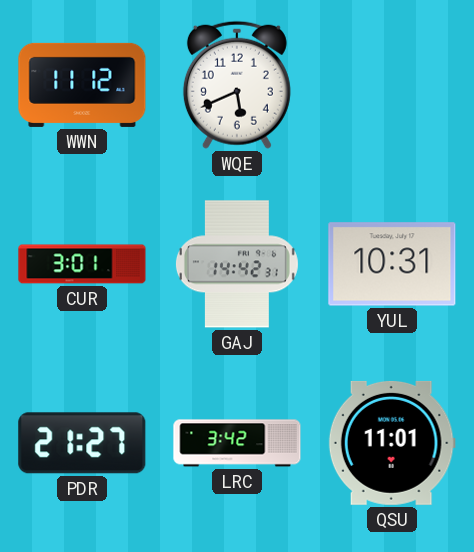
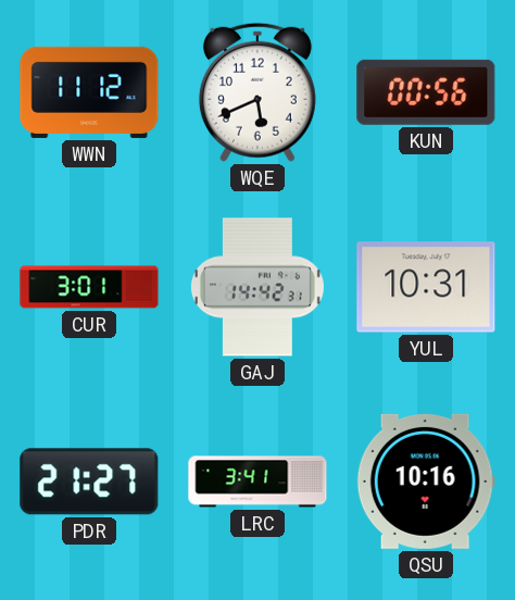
KUN: none -> 00:56 (426, 92)
LRC: 3:42 -> 3:41 (257, 482)
QSU: 11:01 -> 10:16 (426, 482)
